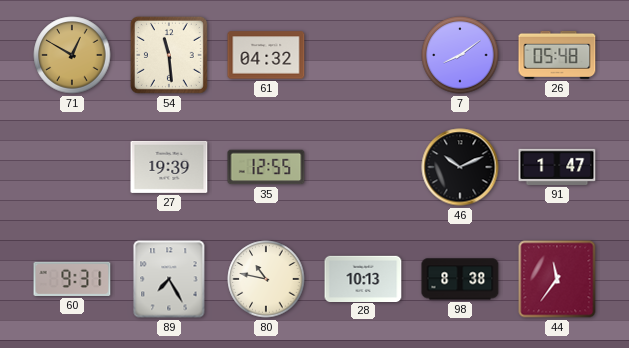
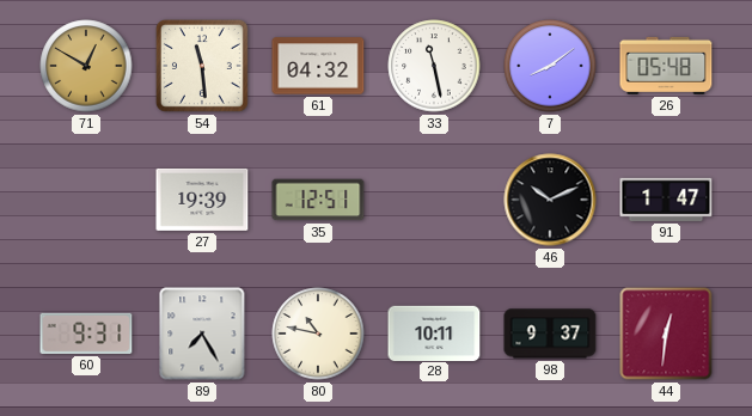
33: none -> 11:28 (434, 66)
35: 12:55 -> 12:51 (318, 200)
28: 10:13 -> 10:11 (434, 332)
98: 8:38 -> 9:37 (550, 334)
44: 11:36 -> 12:31 (666, 334)
